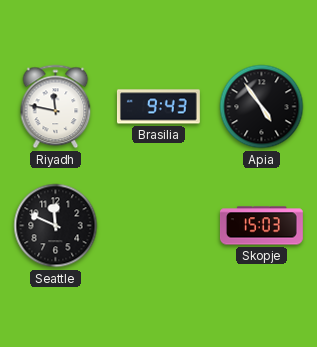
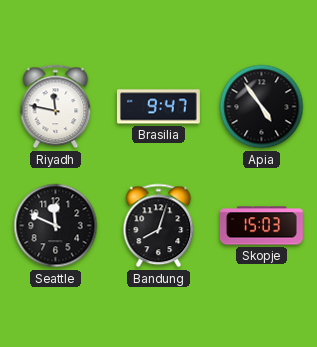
Brasilia: 9:43 -> 9:47 (158, 107)
Bandung: none -> 8:03 (159, 226)
